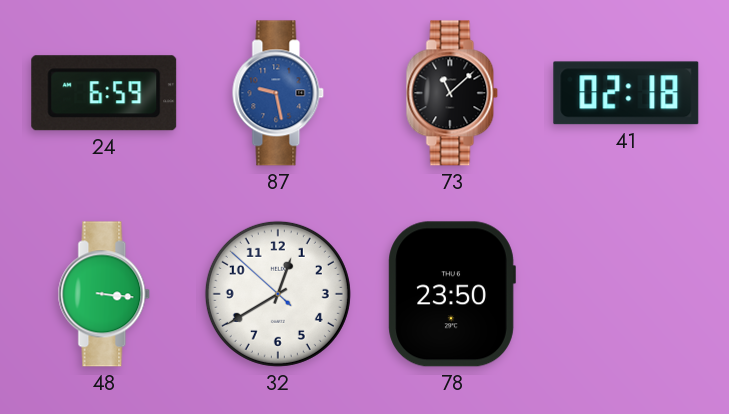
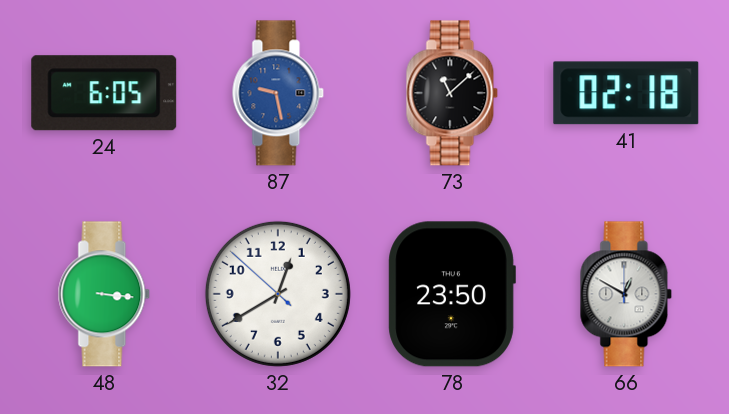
24: 6:59 -> 6:05 (104, 93)
66: none -> 12:50 (626, 294)
